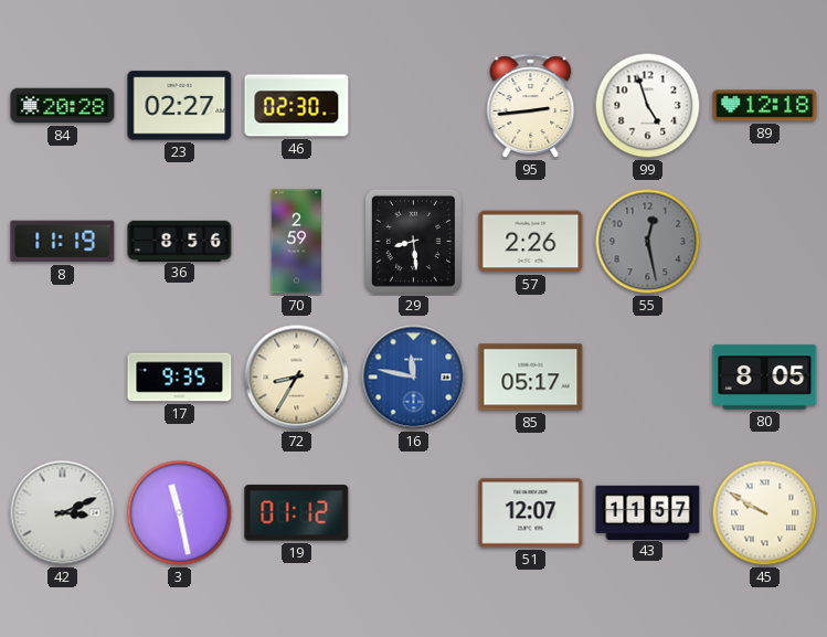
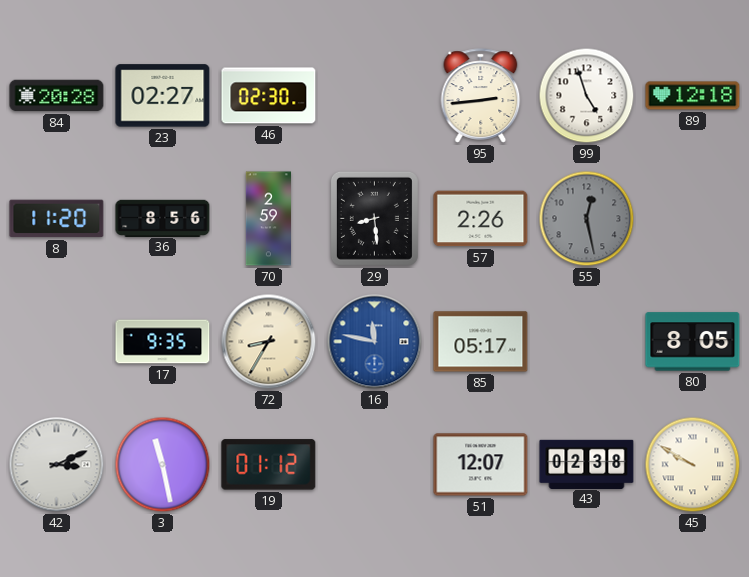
8: 11:19 -> 11:20 (57, 219)
43: 11:57 -> 02:38 (587, 464)
